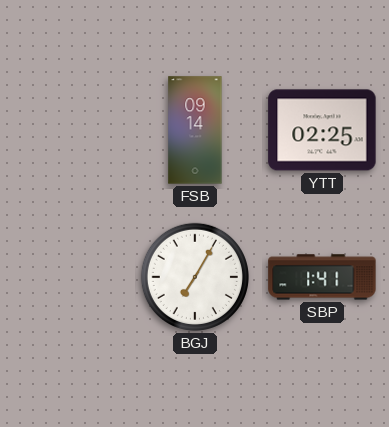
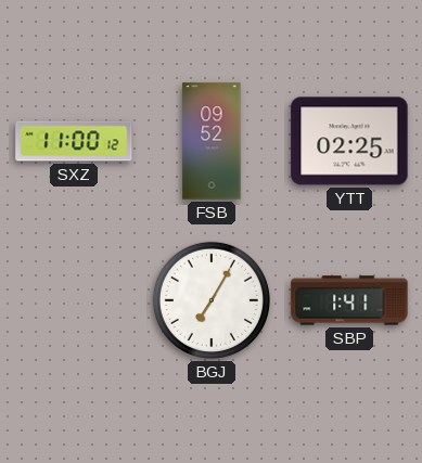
SXZ: none -> 11:00 (74, 141)
FSB: 09:14 -> 09:52 (212, 141)
